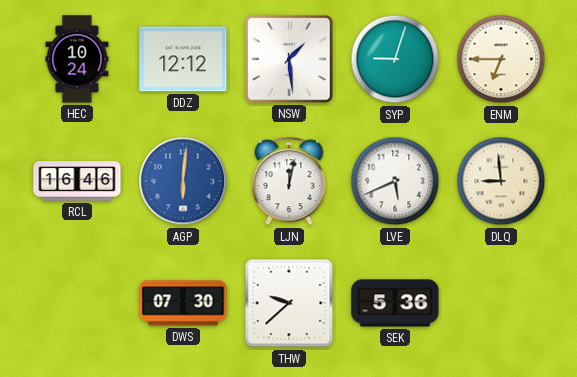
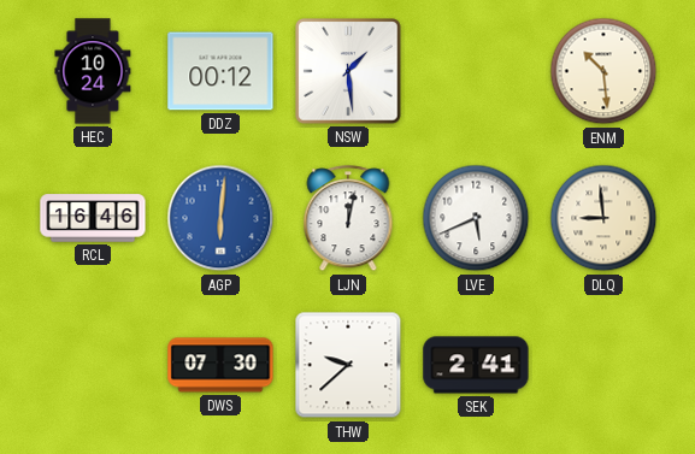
DDZ: 12:12 -> 00:12 (220, 71)
SYP: 9:03 -> none (395, 59)
ENM: 6:45 -> 10:29 (603, 71)
SEK: 5:36 -> 2:41 (476, 365)
